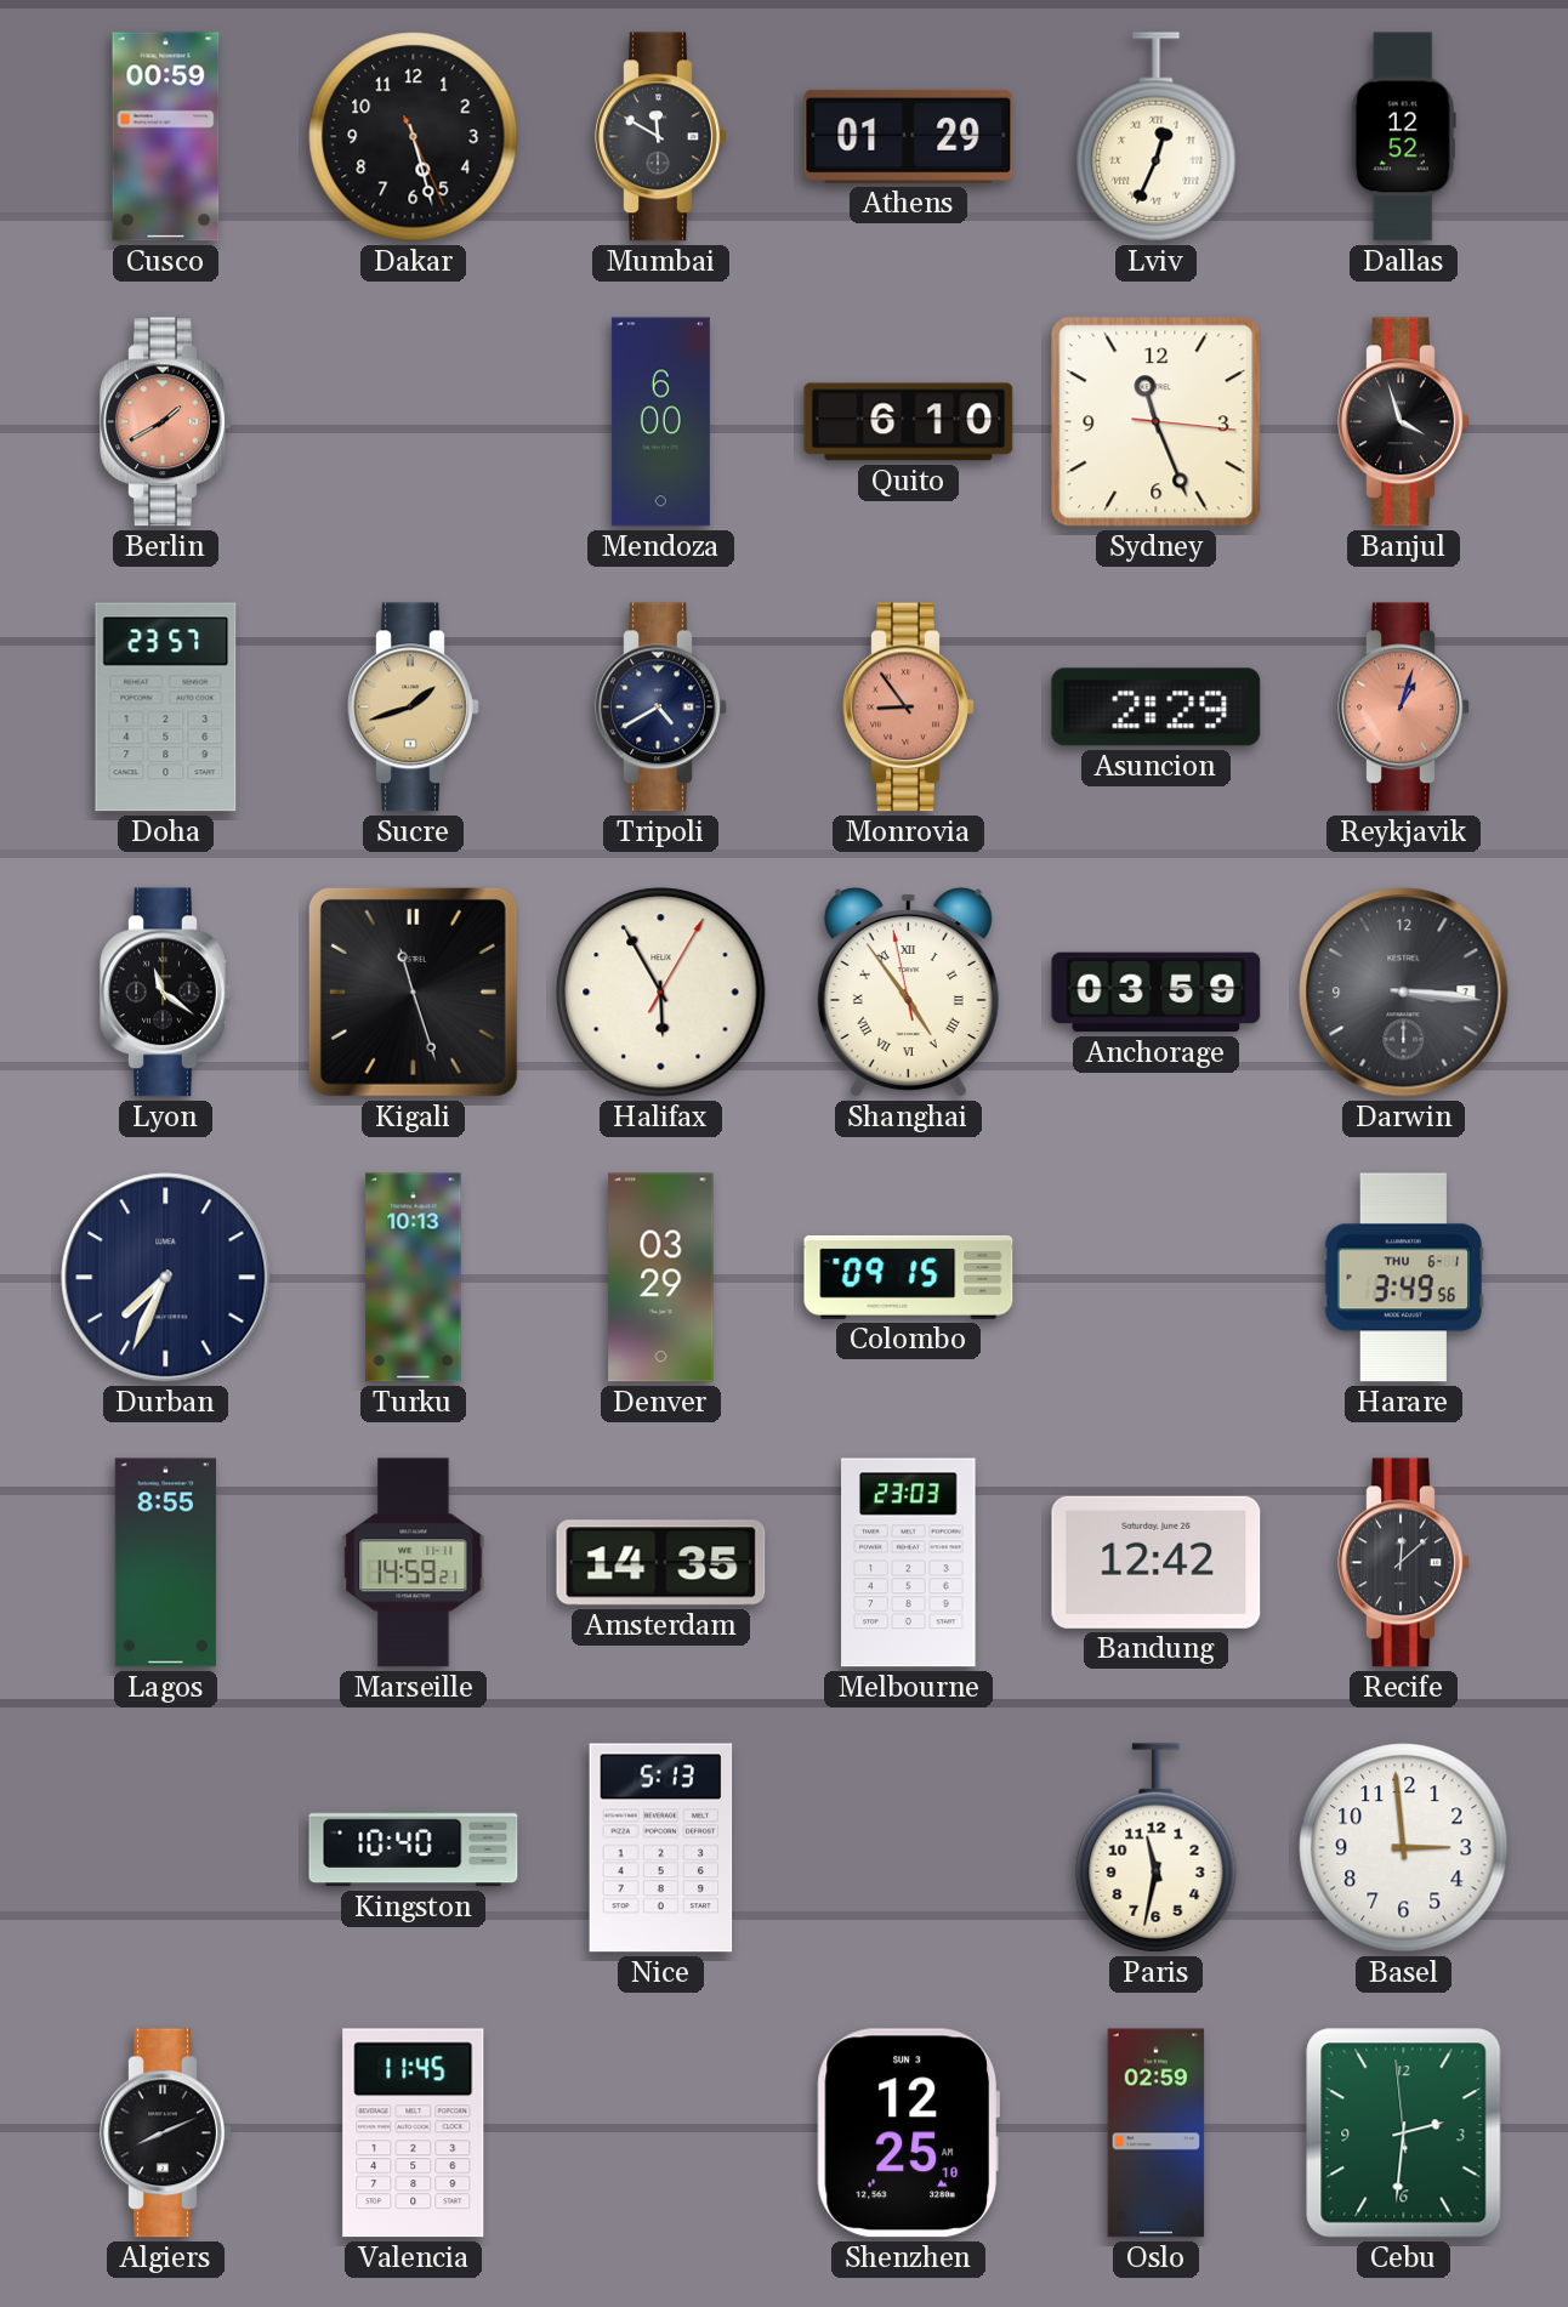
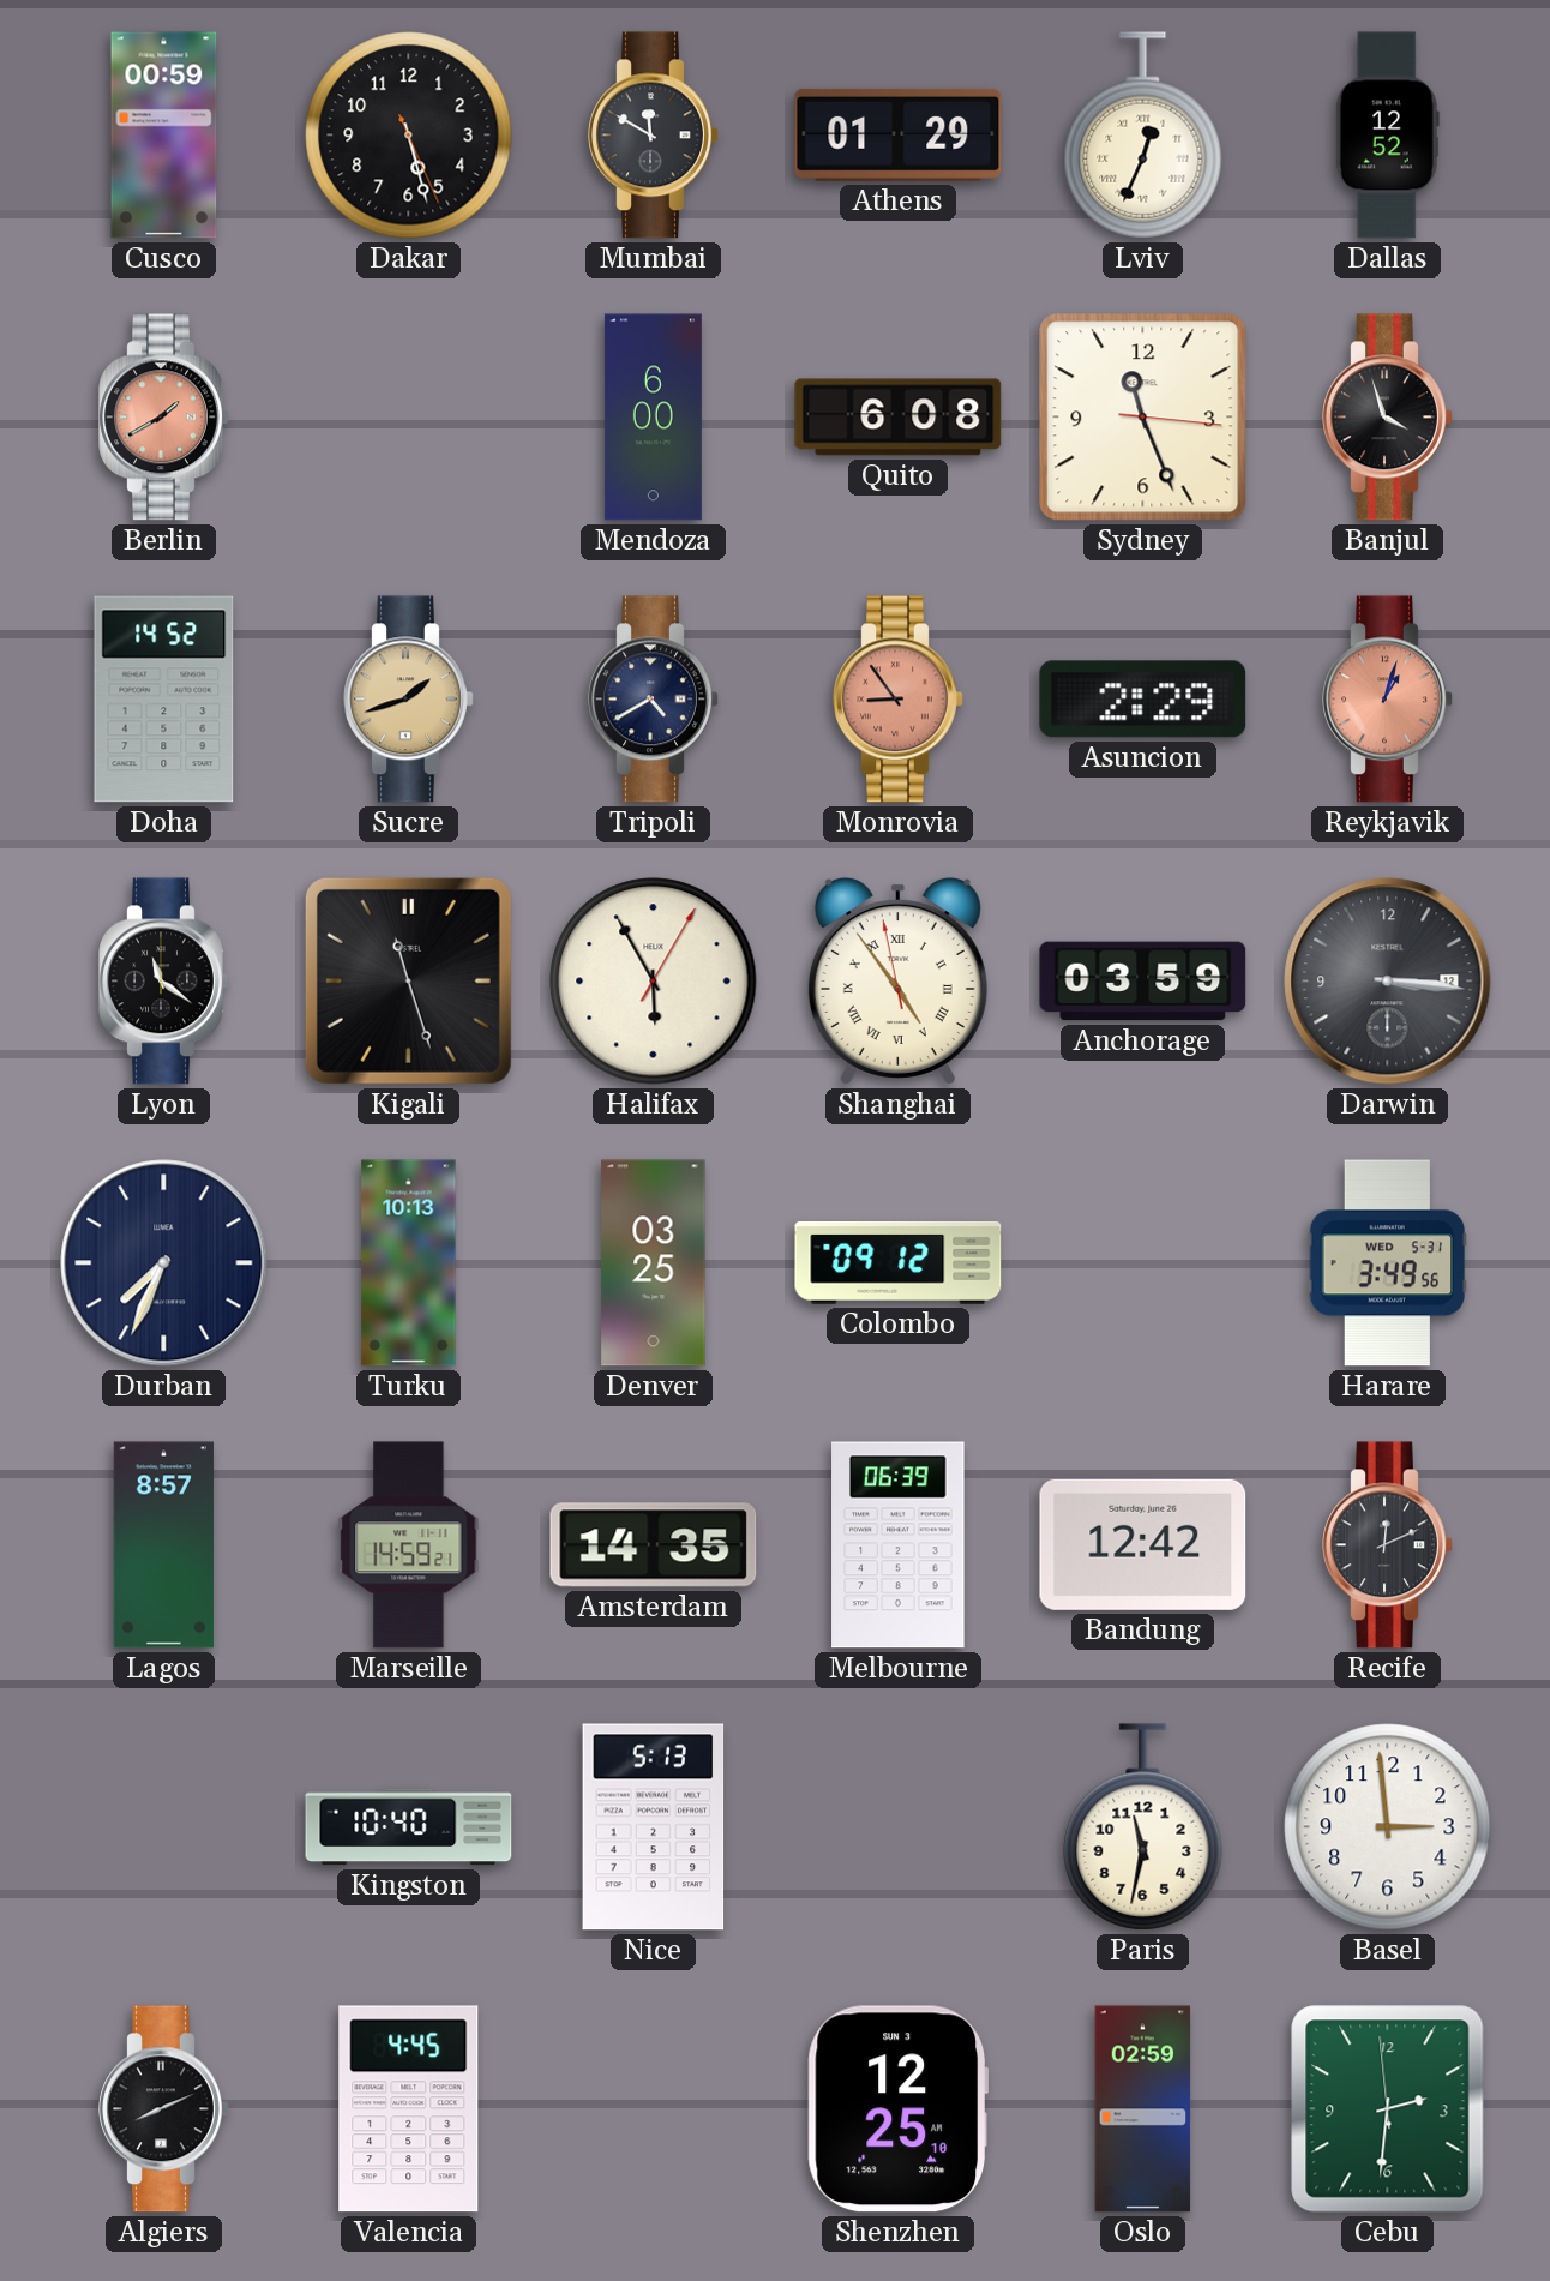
Quito: 6:10 -> 6:08 (899, 418)
Doha: 23:57 -> 14:52 (164, 700)
Darwin date: 7 -> 12 (1388, 982)
Denver: 03:29 -> 03:25 (654, 1263)
Colombo: 09:15 -> 09:12 (899, 1262)
Harare date: THU 6-1 -> WED 5-31 (1388, 1263)
Lagos: 8:55 -> 8:57 (163, 1545)
Melbourne: 23:03 -> 06:39 (899, 1545)
Recife: 12:08 -> 12:11 (1388, 1545)
Valencia: 11:45 -> 4:45 (409, 2109)
